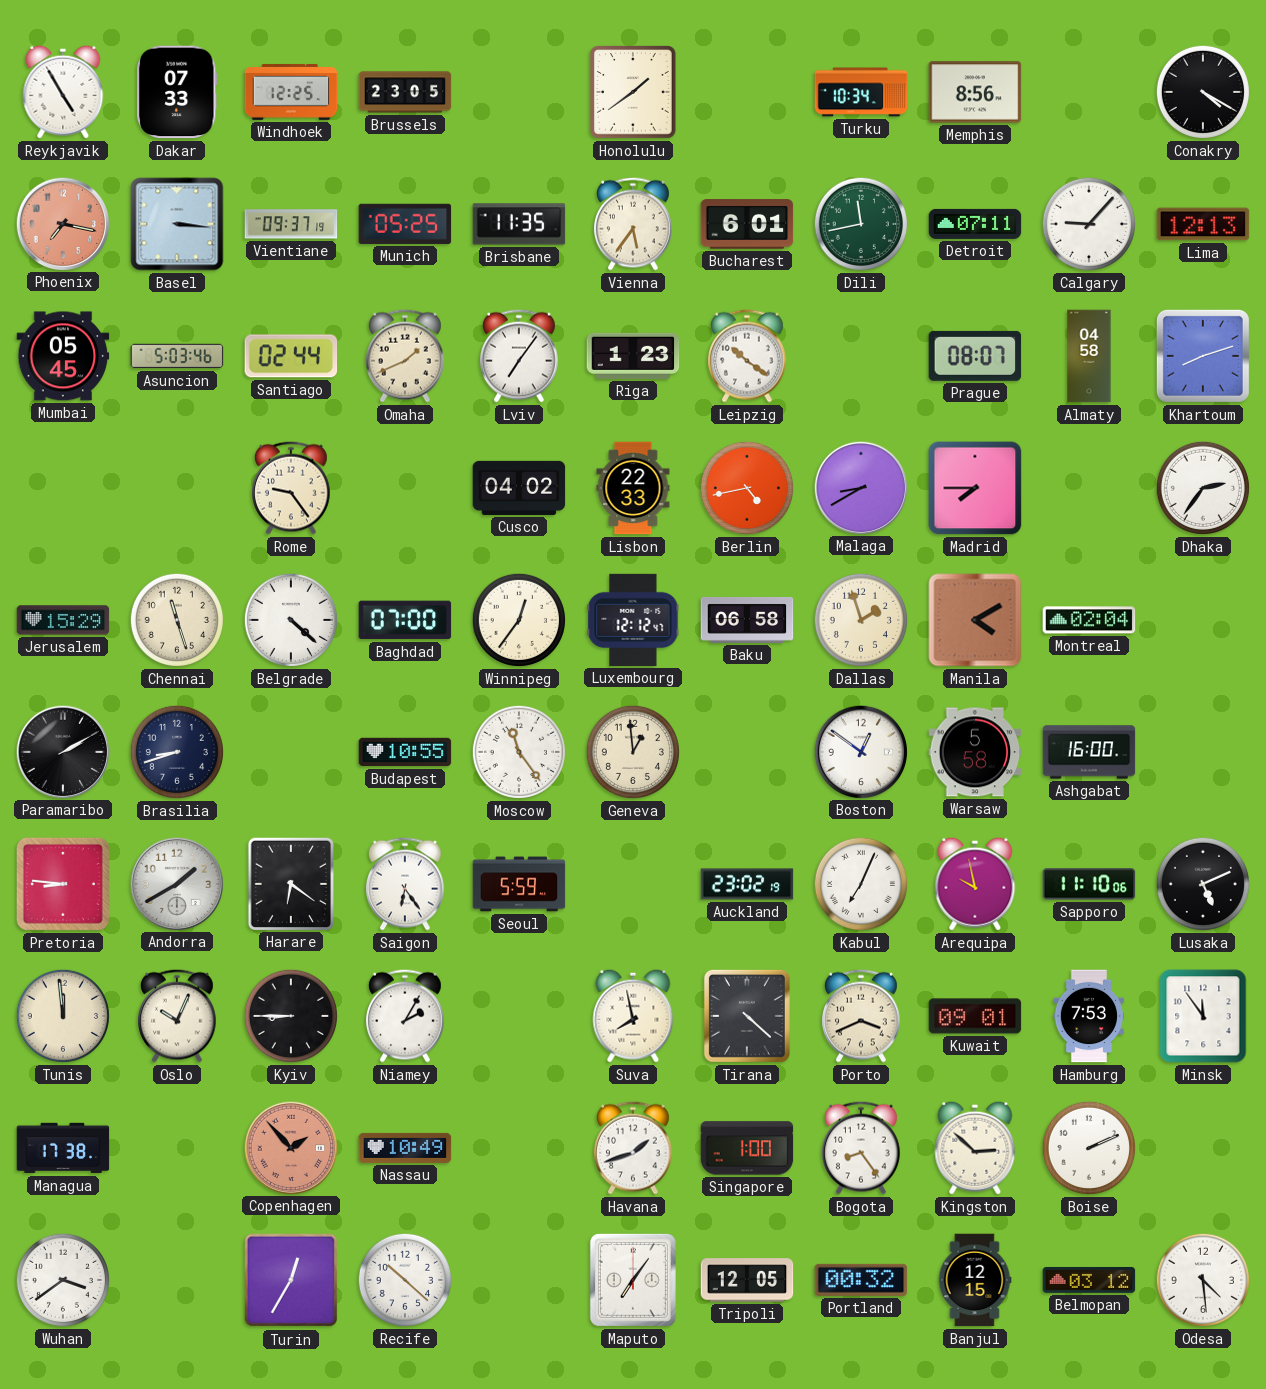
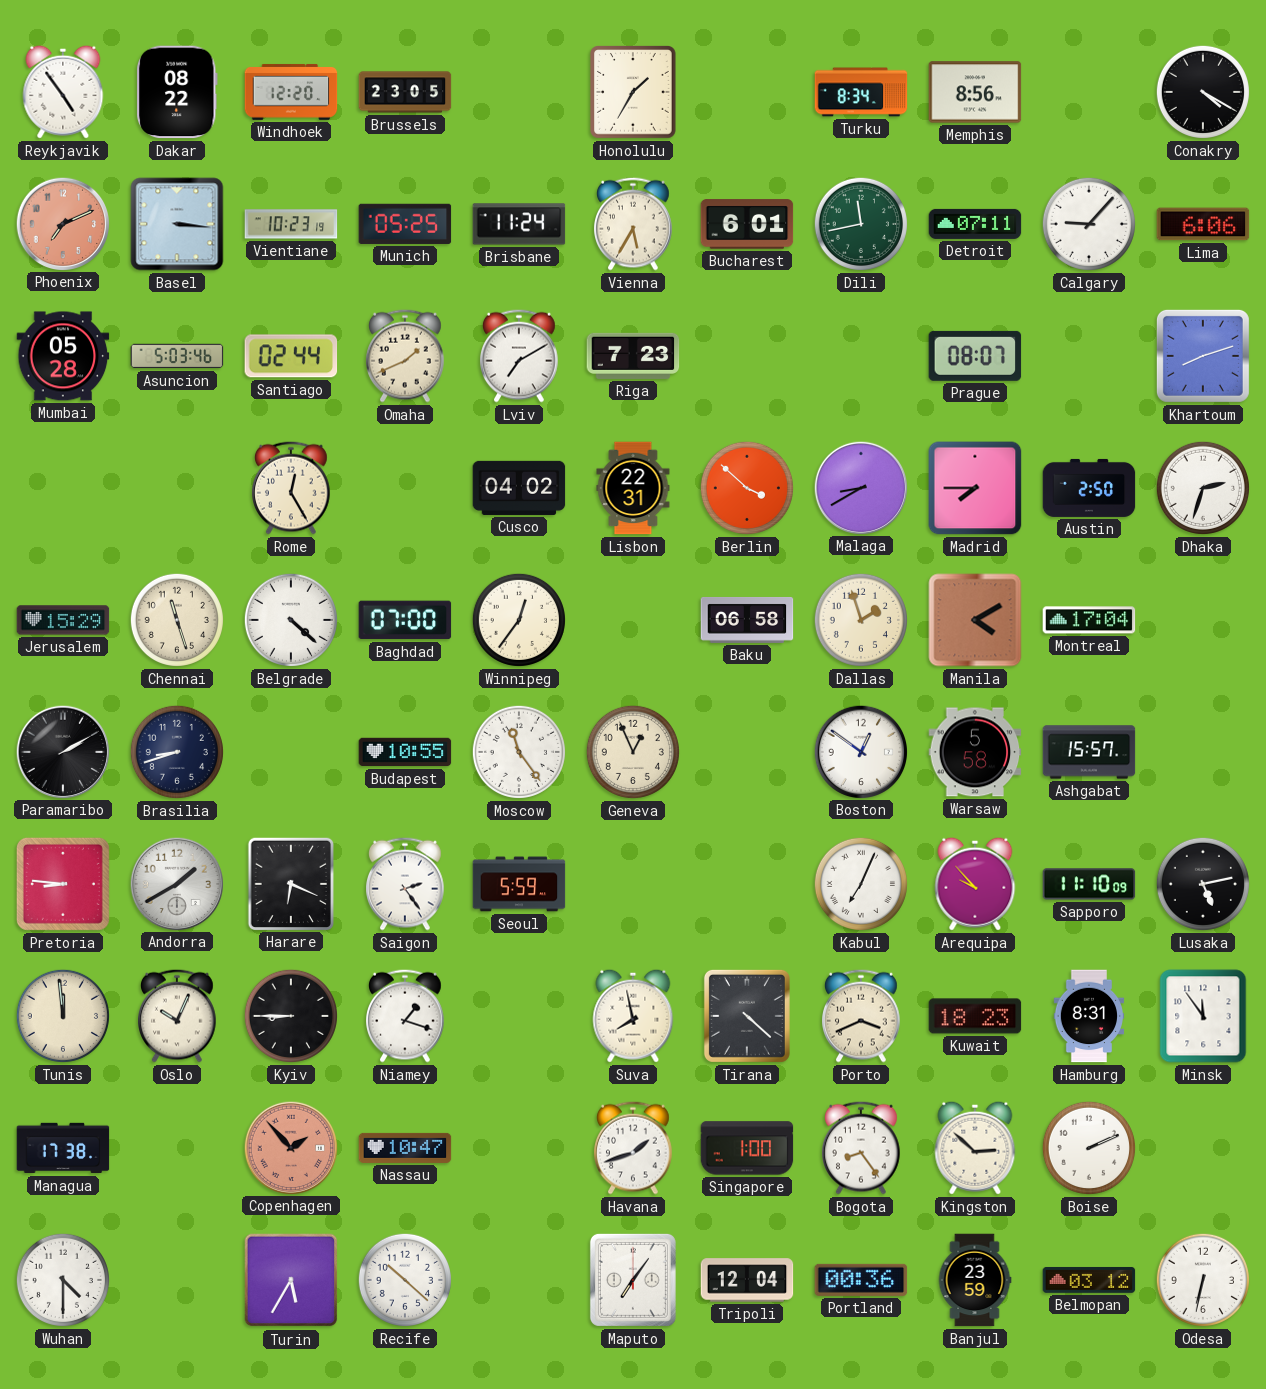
Reykjavik: 4:55 -> 4:54 (63, 92)
Dakar: 07:33 -> 08:22 (178, 92)
Windhoek: 12:25 -> 12:20 (291, 92)
Honolulu: 1:39 -> 1:35 (634, 93)
Turku: 10:34 -> 8:34 (861, 92)
Phoenix: 7:17 -> 7:11 (62, 223)
Vientiane: 09:37 -> 10:23 (291, 224)
Brisbane: 11:35 -> 11:24 (519, 224)
Vienna: 5:36 -> 5:35 (634, 224)
Lima: 12:13 -> 6:06 (1203, 224)
Mumbai: 05:45 -> 05:28 (63, 356)
Lviv: 7:06 -> 7:10 (520, 356)
Riga: 1:23 -> 7:23 (633, 356)
Leipzig: 10:21 -> none (748, 356)
Almaty: 04:58 -> none (1089, 356)
Rome: 9:24 -> 12:25 (292, 488)
Lisbon: 22:33 -> 22:31 (633, 488)
Berlin: 4:43 -> 3:52 (747, 488)
Austin: none -> 2:50 (1089, 488)
Dhaka: 2:36 -> 2:33 (1203, 488)
Luxembourg: 12:12 -> none (633, 620)
Montreal: 02:04 -> 17:04 (1089, 620)
Geneva: 12:59 -> 12:56 (633, 752)
Ashgabat: 16:00 -> 15:57 (1089, 752)
Harare: 6:21 -> 6:19 (290, 883)
Saigon: 6:24 -> 2:24 (406, 884)
Auckland: 23:02 -> none (747, 884)
Arequipa: 9:58 -> 9:53 (975, 884)
Sapporo: 11:10:06 -> 11:10:09 (1089, 884)
Lusaka: 5:11 -> 5:13 (1203, 884)
Niamey: 2:05 -> 1:18 (406, 1016)
Kuwait: 09:01 -> 18:23 (975, 1016)
Hamburg: 7:53 -> 8:31 (1089, 1016)
Nassau: 10:49 -> 10:47 (405, 1148)
Wuhan: 3:39 -> 4:30 (63, 1280)
Turin: 12:35 -> 5:35 (291, 1280)
Tripoli: 12:05 -> 12:04 (747, 1280)
Portland: 00:32 -> 00:36 (861, 1280)
Banjul: 12:15 -> 23:59 (975, 1280)
Odesa: 4:29 -> 6:32 (1203, 1280)
